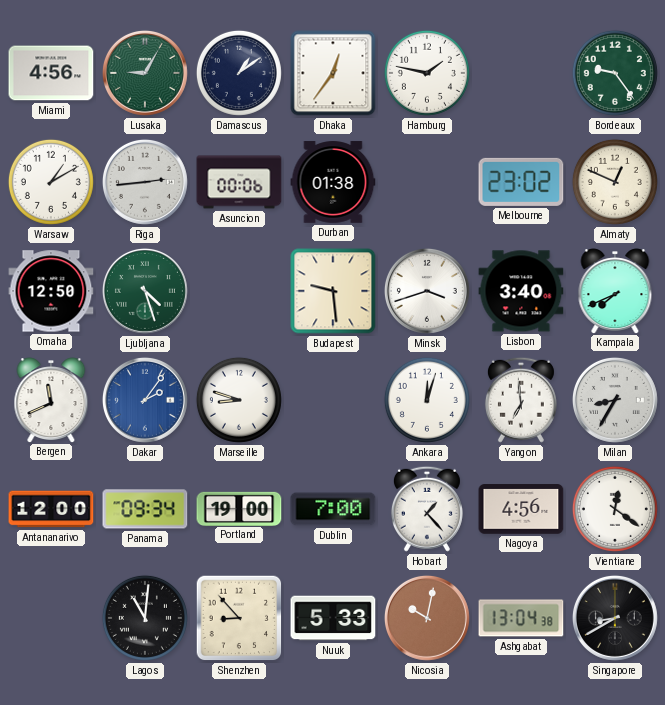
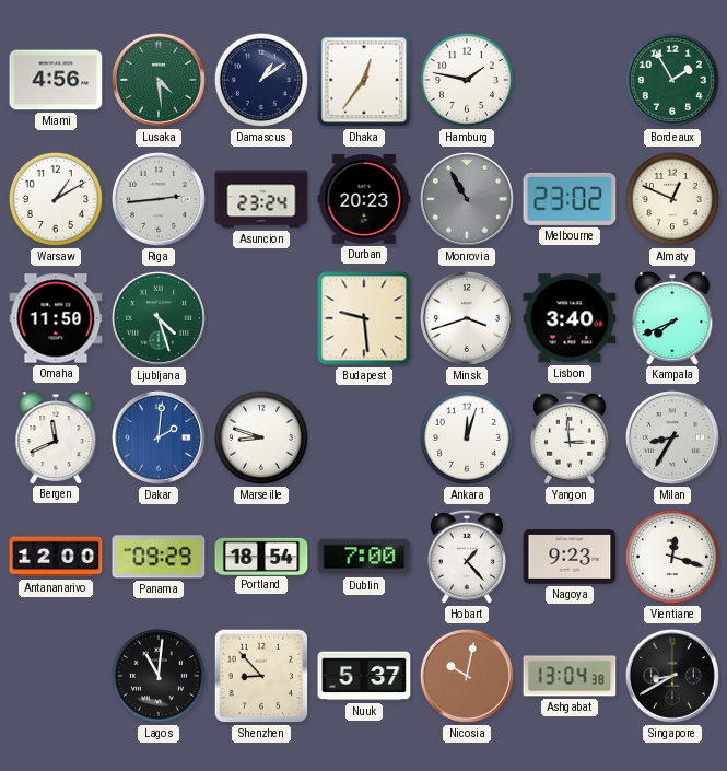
Lusaka: 9:05 -> 4:29 (159, 80)
Bordeaux: 9:24 -> 1:55 (672, 80)
Asuncion: 00:06 -> 23:24 (261, 199)
Durban: 01:38 -> 20:23 (364, 199)
Monrovia: none -> 10:55 (467, 199)
Omaha: 12:50 -> 11:50 (56, 318)
Dakar: 2:06 -> 2:01 (159, 437)
Yangon: 6:59 -> 2:59 (570, 437)
Panama: 09:34 -> 09:29 (159, 557)
Portland: 19:00 -> 18:54 (261, 556)
Nagoya: 4:56 -> 9:23 (570, 557)
Vientiane: 12:21 -> 12:18 (672, 557)
Nuuk: 5:33 -> 5:37 (364, 676)
